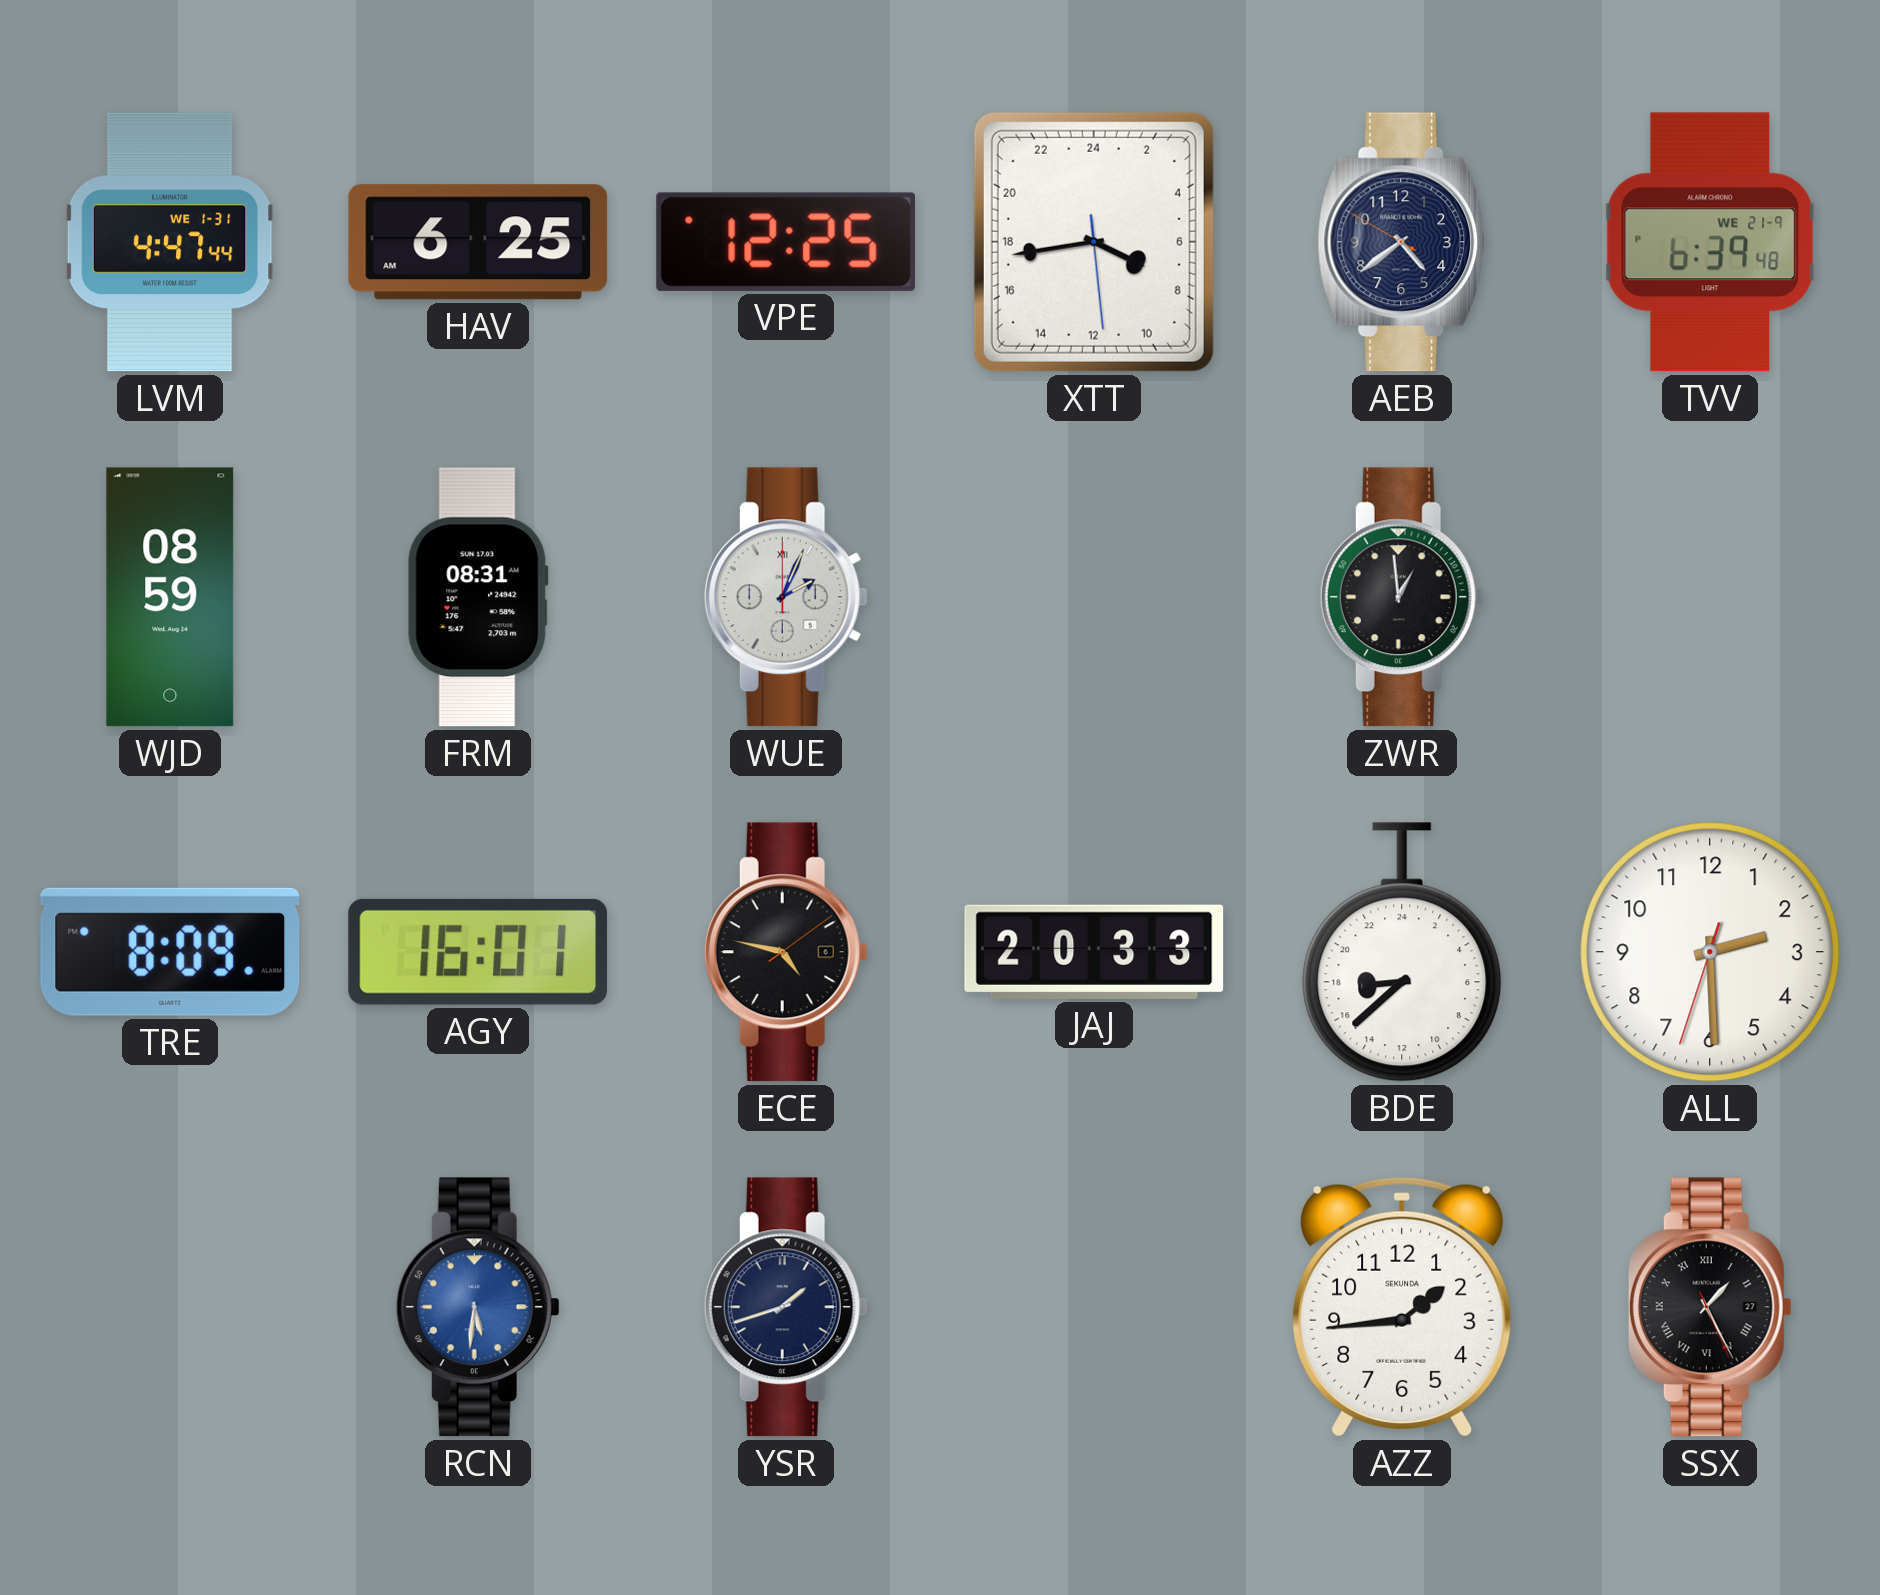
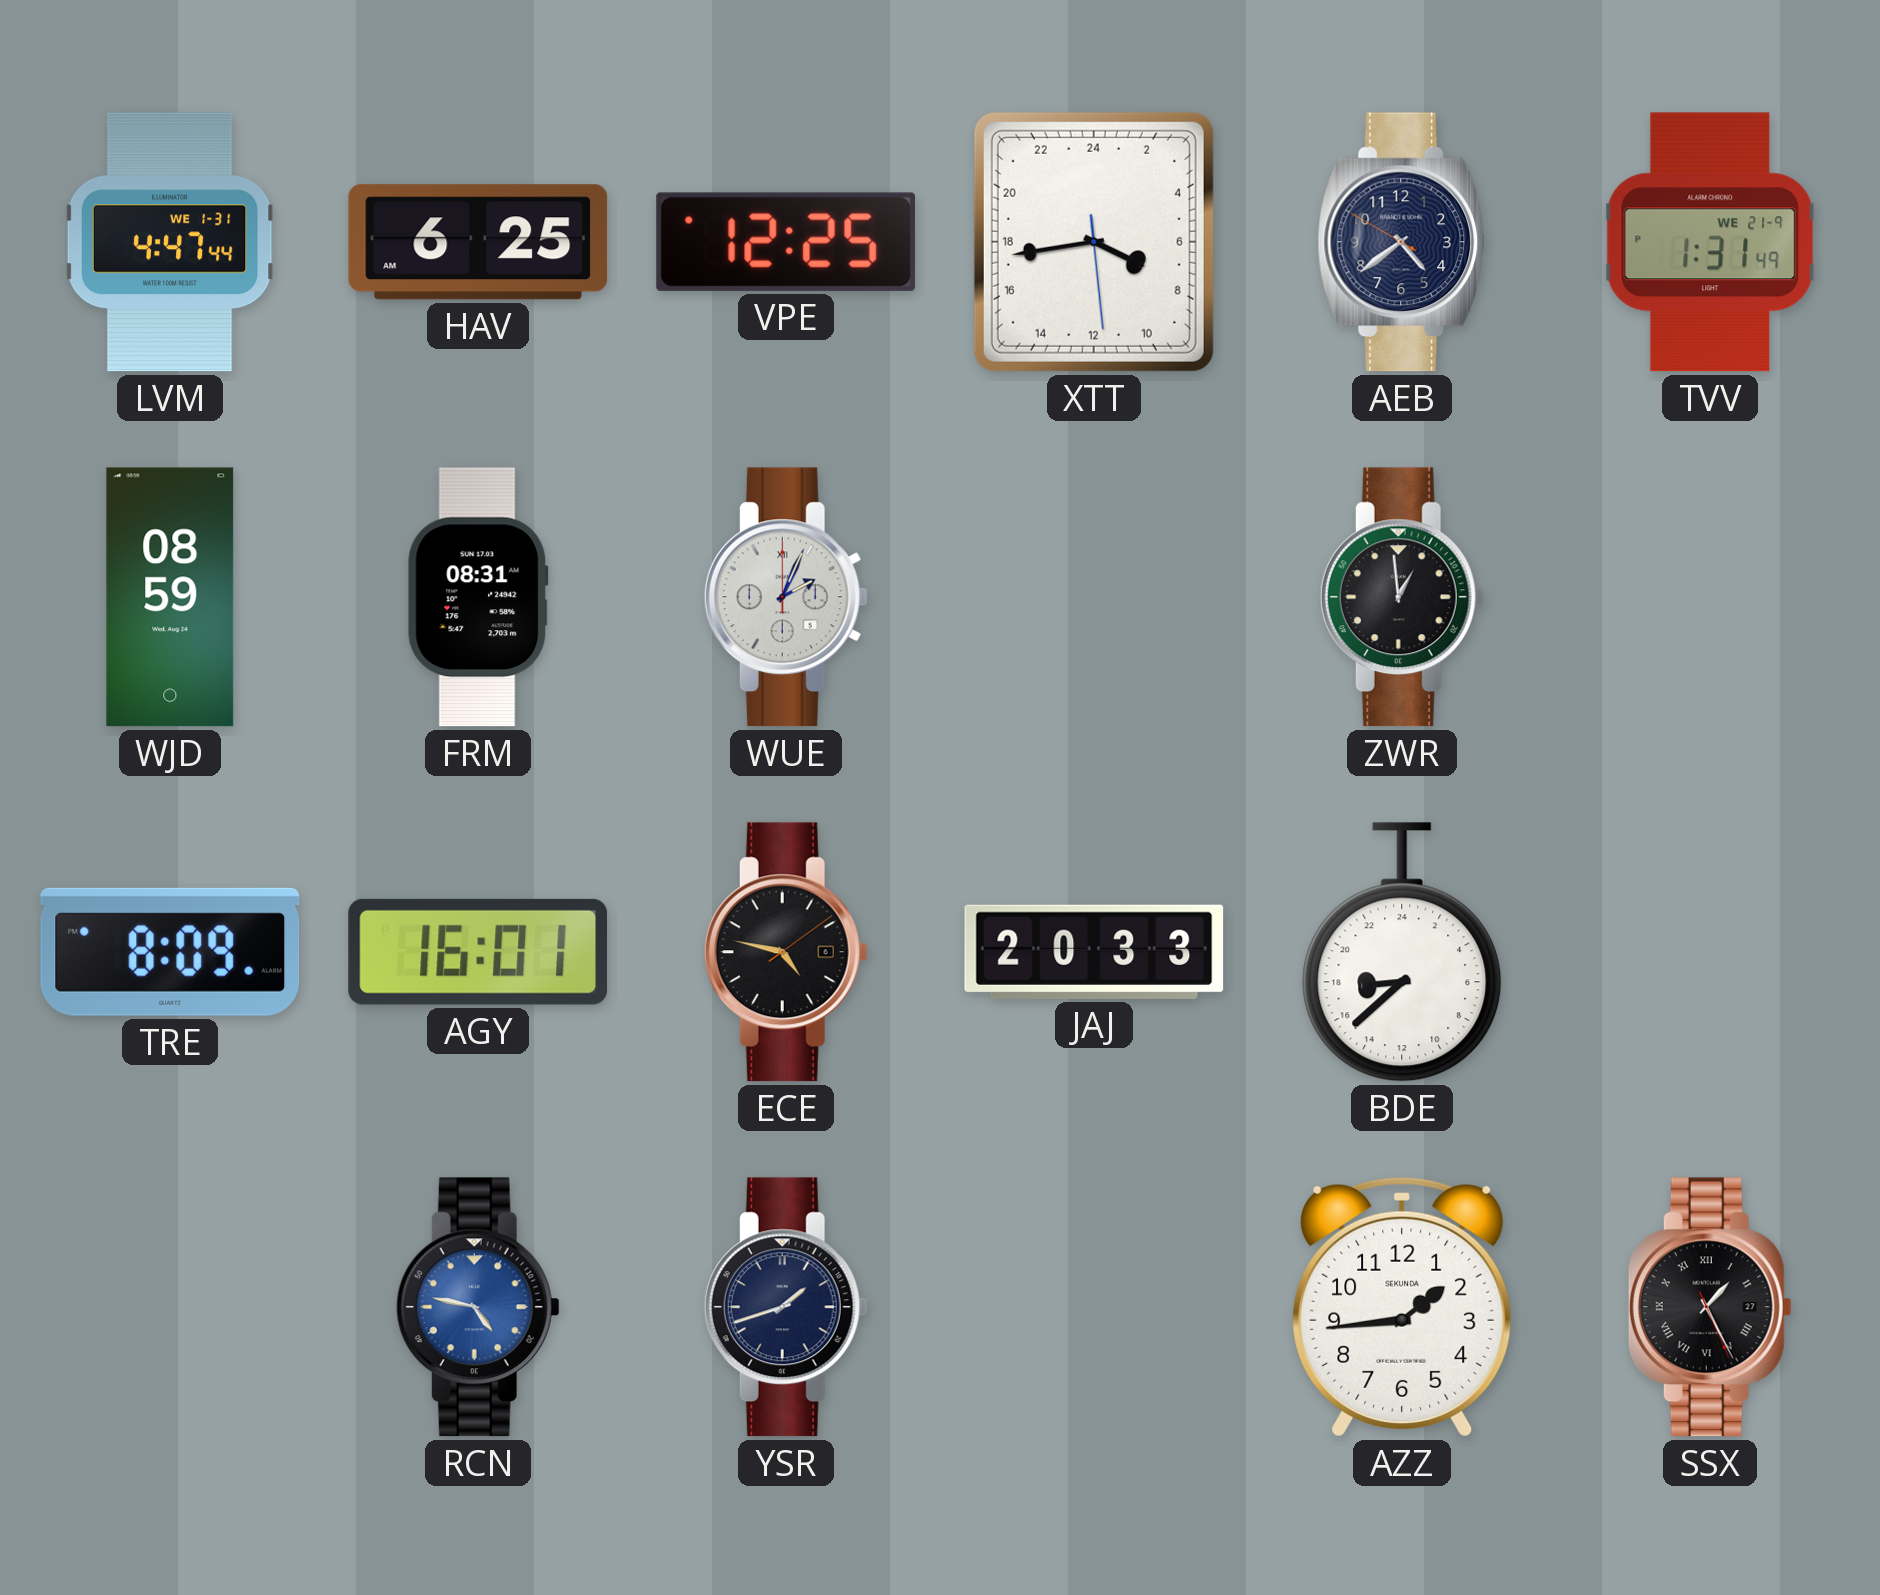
TVV: 6:39 -> 1:31 (1710, 242)
ALL: 2:29 -> none (1710, 952)
RCN: 5:31 -> 4:47 (478, 1307)
